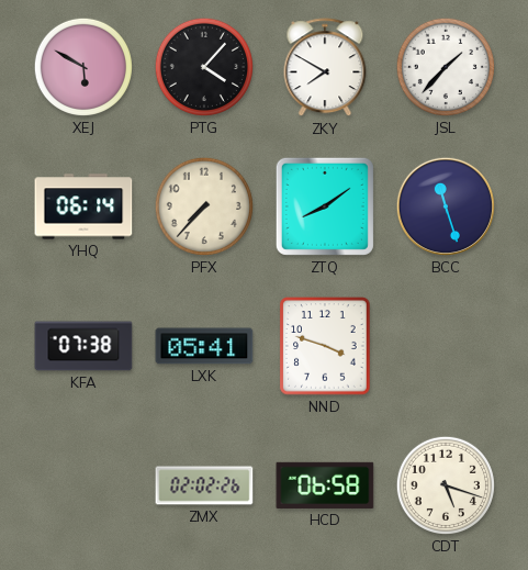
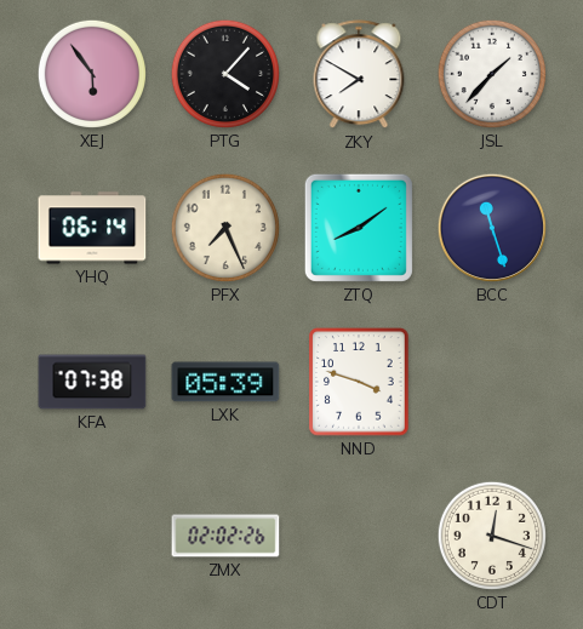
XEJ: 5:50 -> 5:54 (92, 74)
PFX: 7:37 -> 7:26 (225, 228)
LXK: 05:41 -> 05:39 (225, 382)
HCD: 06:58 -> none (325, 485)
CDT: 5:18 -> 12:18 (492, 536)
